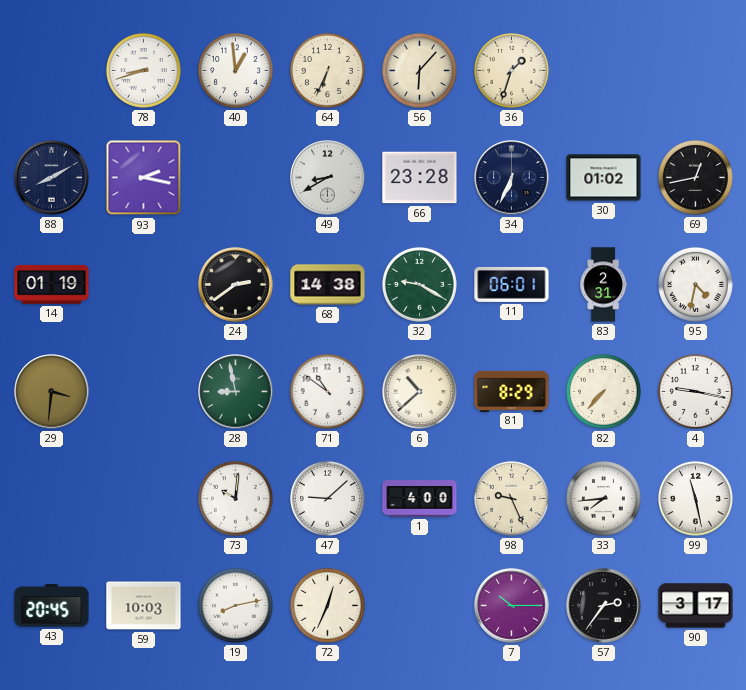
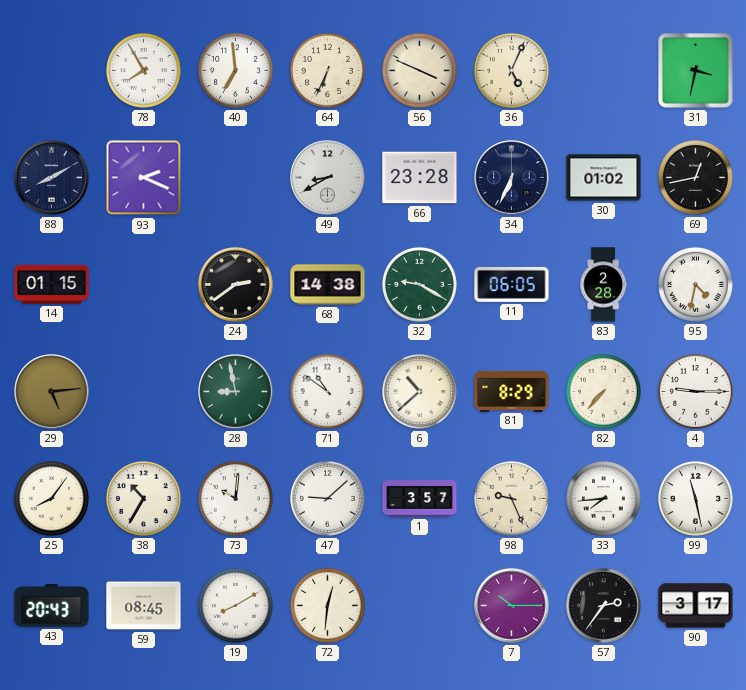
78: 8:42 -> 7:55 (143, 70)
40: 12:59 -> 6:59 (235, 70)
56: 6:07 -> 3:49 (419, 70)
36: 1:33 -> 5:04 (511, 70)
31: none -> 3:32 (696, 71)
93: 2:17 -> 2:19 (144, 178)
14: 01:19 -> 01:15 (52, 285)
11: 06:01 -> 06:05 (512, 284)
83: 2:31 -> 2:28 (603, 285)
29: 3:31 -> 5:14 (52, 392)
4: 9:17 -> 9:15 (695, 391)
25: none -> 8:06 (51, 498)
38: none -> 10:35 (143, 498)
1: 4:00 -> 3:57 (420, 499)
43: 20:45 -> 20:43 (52, 606)
59: 10:03 -> 08:45 (144, 606)
19: 8:13 -> 8:10 (235, 605)
72: 12:34 -> 12:31 (327, 605)
